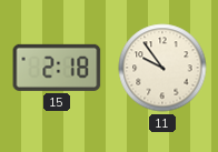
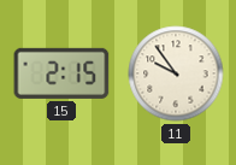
15: 2:18 -> 2:15 (61, 73)
